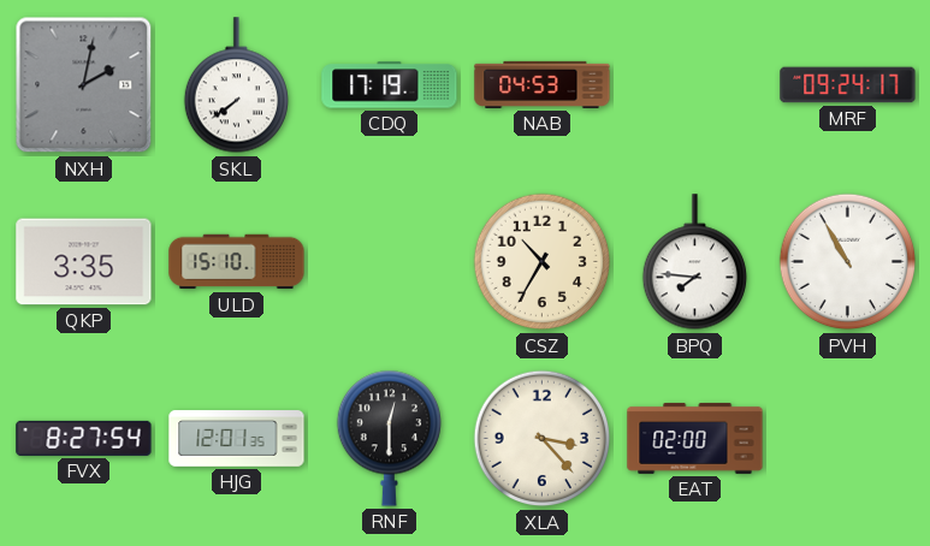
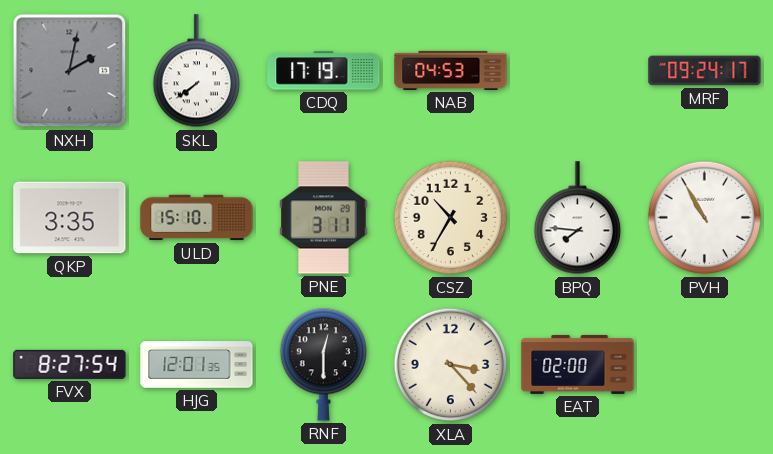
PNE: none -> 3:11 (324, 218)
